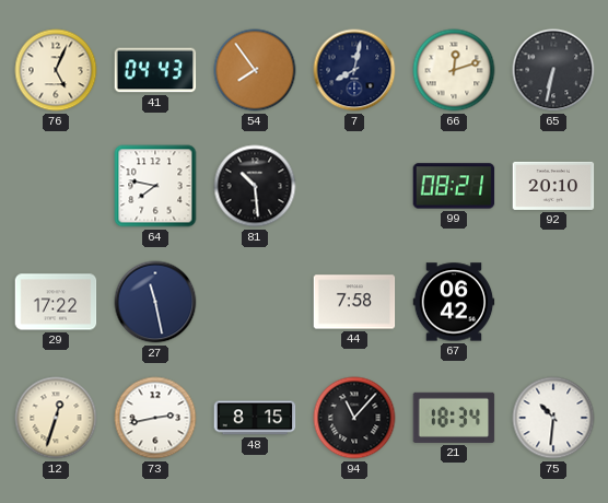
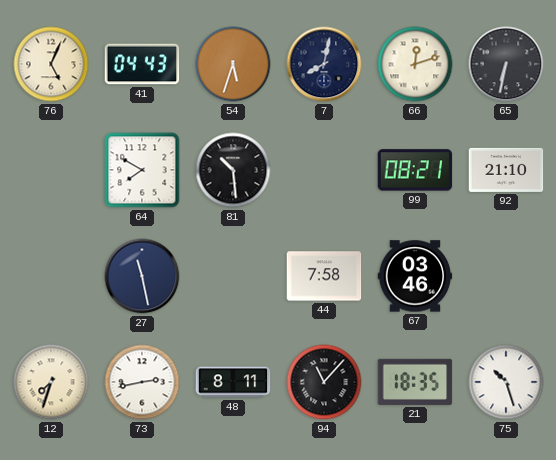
54: 7:54 -> 5:33 (233, 64)
64: 7:47 -> 7:50 (142, 170)
92: 20:10 -> 21:10 (506, 170)
29: 17:22 -> none (56, 302)
67: 06:42 -> 03:46 (415, 276)
12: 12:33 -> 7:33 (51, 382)
48: 8:15 -> 8:11 (233, 382)
21: 18:34 -> 18:35 (415, 382)
75: 10:31 -> 10:27 (506, 382)
